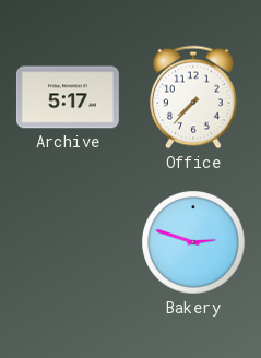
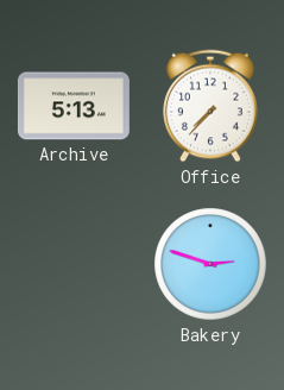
Archive: 5:17 -> 5:13 (74, 106)
